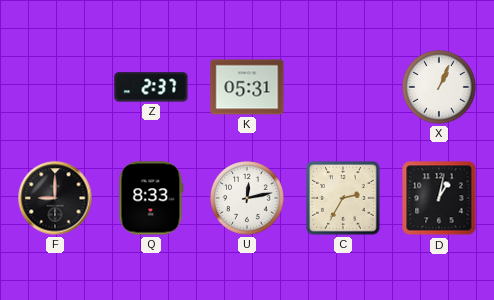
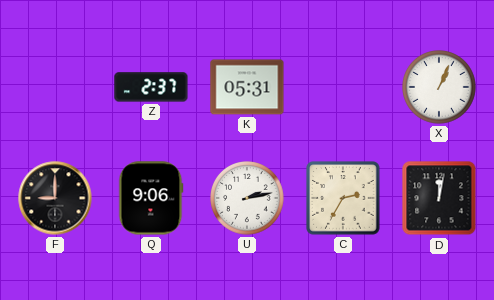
Q: 8:33 -> 9:06 (151, 198)
U: 12:13 -> 2:13 (247, 198)
D: 1:02 -> 12:02 (439, 198)
